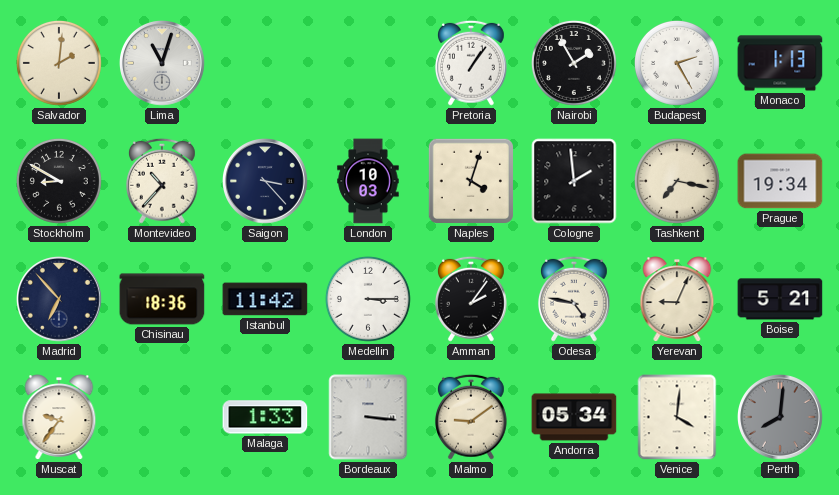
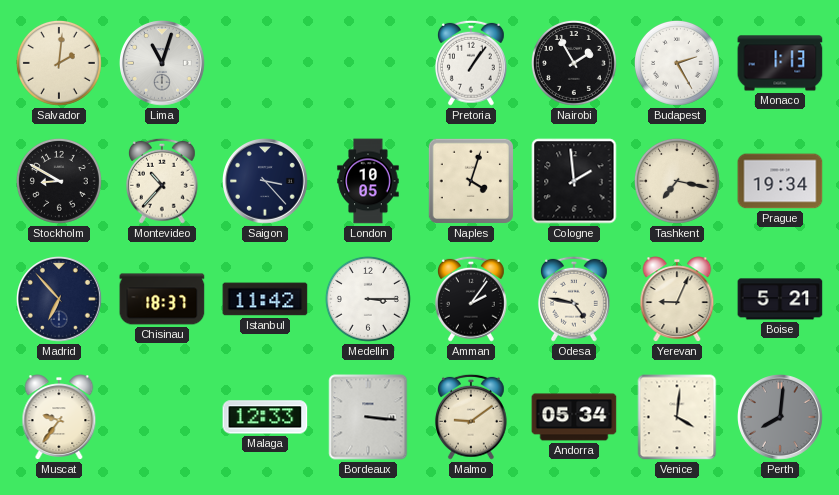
London: 10:03 -> 10:05 (368, 181)
Chisinau: 18:36 -> 18:37 (162, 299)
Malaga: 1:33 -> 12:33 (265, 417)
